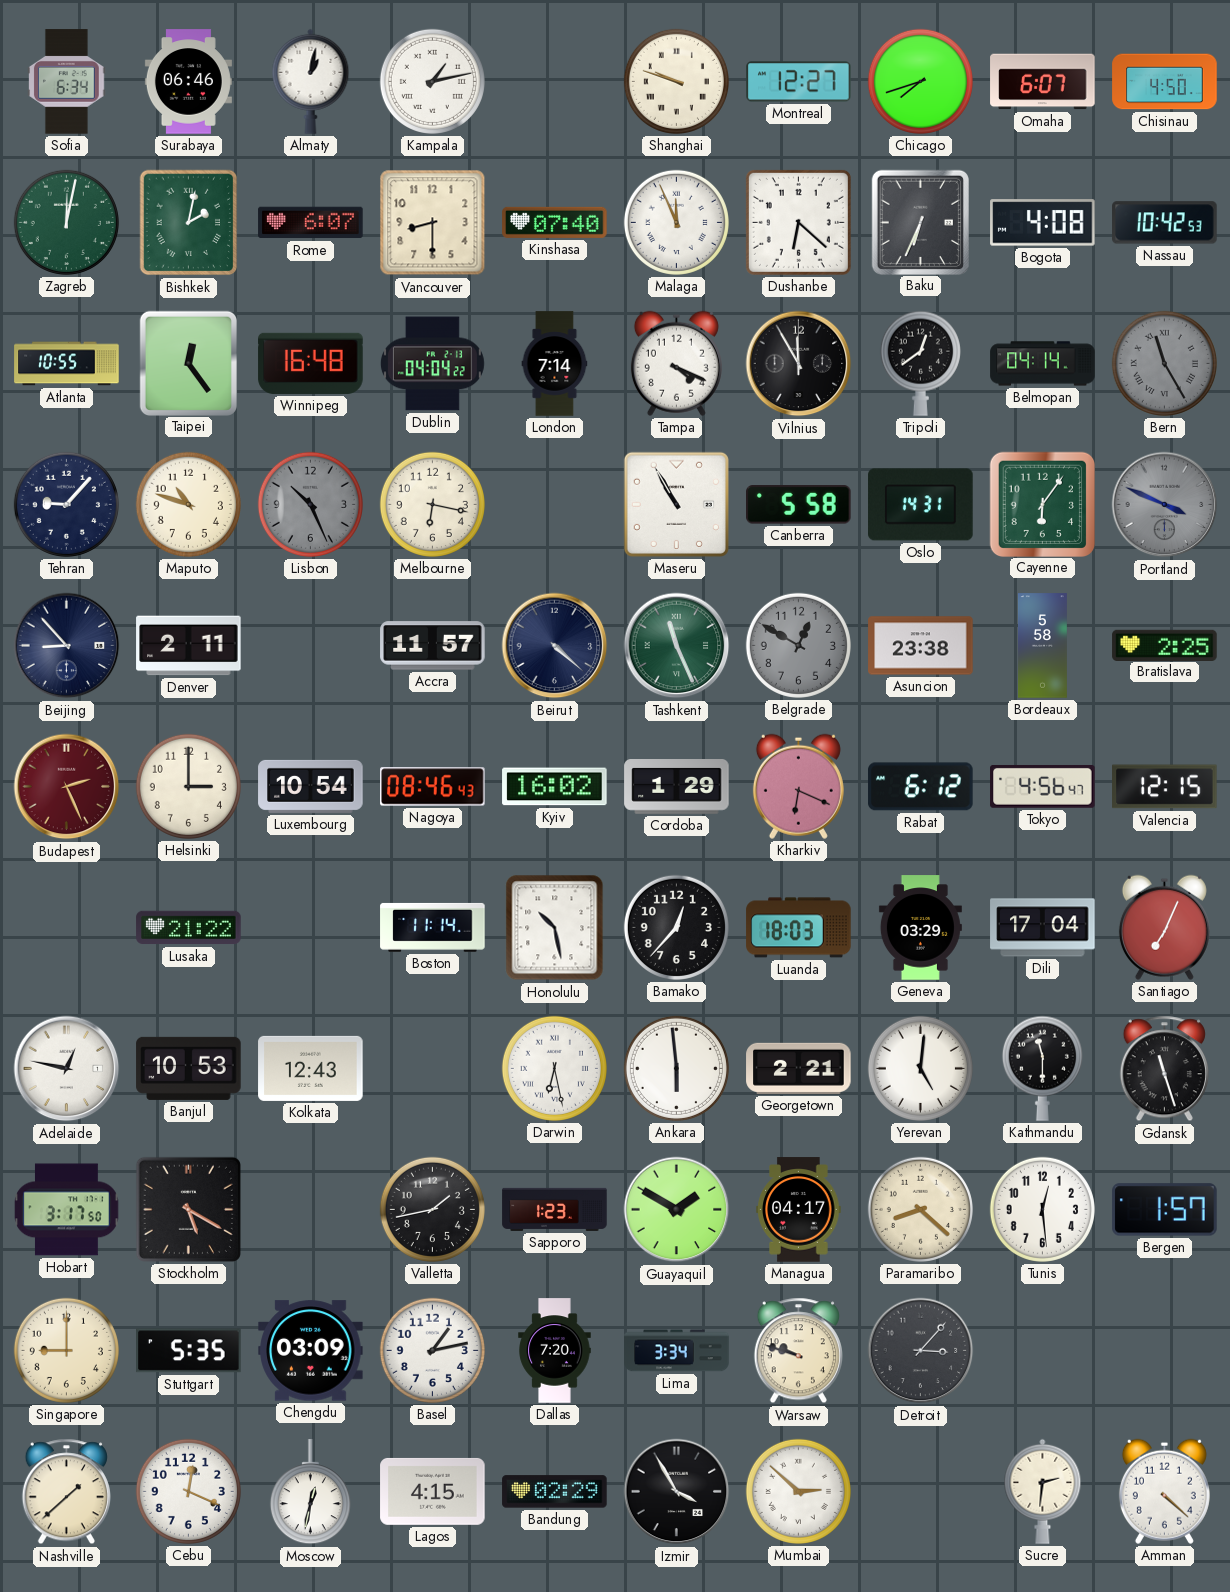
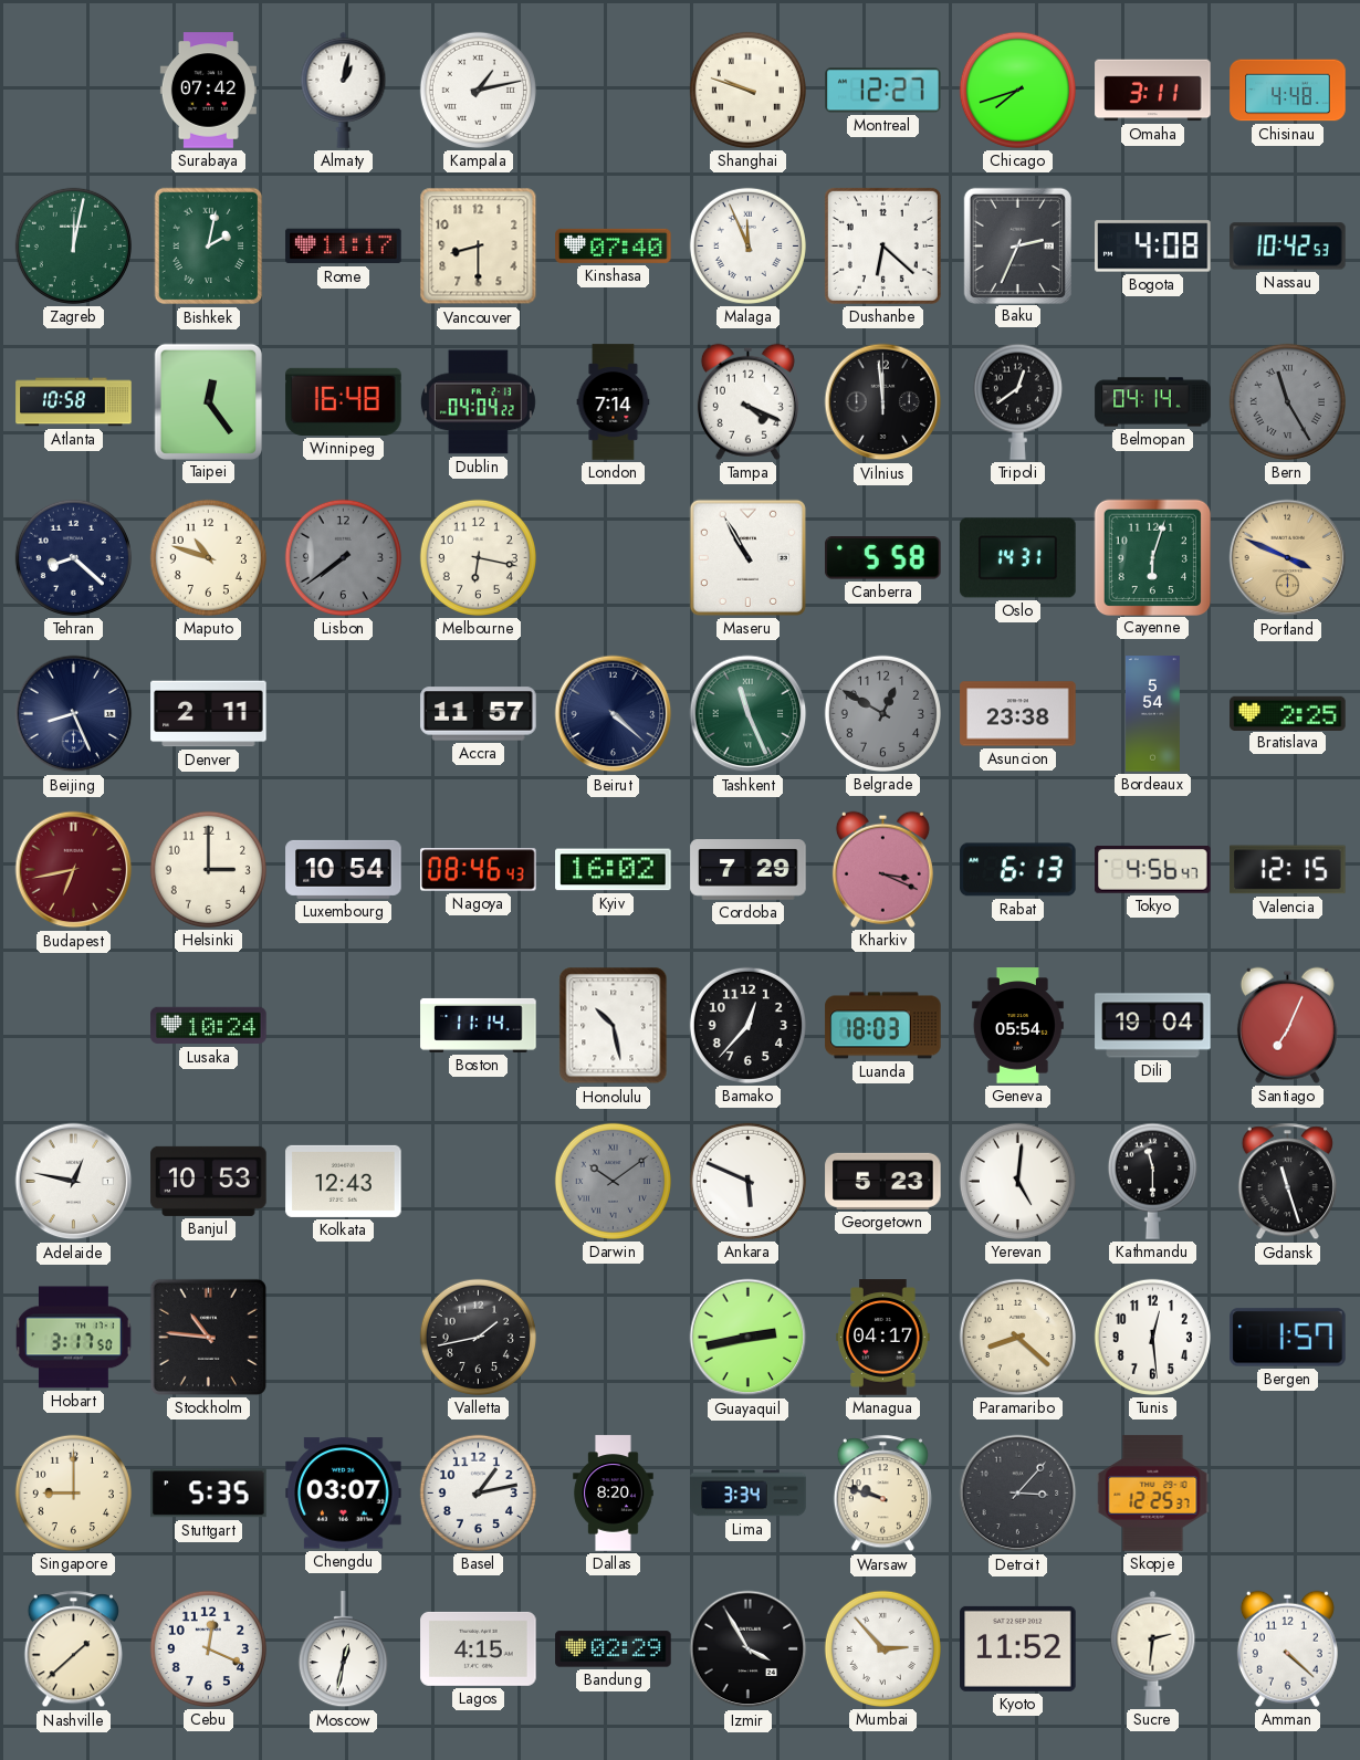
Sofia: 6:34 -> none (67, 82)
Surabaya: 06:46 -> 07:42 (208, 91)
Omaha: 6:07 -> 3:11 (1153, 91)
Chisinau: 4:50 -> 4:48 (1288, 91)
Rome: 6:07 -> 11:17 (344, 247)
Baku: 6:34 -> 2:34 (1017, 245)
Atlanta: 10:55 -> 10:58 (74, 402)
Vilnius: 11:55 -> 11:59 (883, 402)
Tehran: 9:07 -> 8:22 (73, 557)
Lisbon: 10:26 -> 7:39 (343, 557)
Cayenne: 6:06 -> 6:03 (1152, 557)
Portland dial: grey -> champagne (1288, 558)
Beijing: 8:53 -> 8:26 (74, 714)
Bordeaux: 5:58 -> 5:54 (1152, 714)
Budapest: 2:26 -> 6:43 (74, 870)
Cordoba: 1:29 -> 7:29 (749, 870)
Kharkiv: 6:19 -> 3:19 (882, 869)
Rabat: 6:12 -> 6:13 (1018, 870)
Lusaka: 21:22 -> 10:24 (209, 1026)
Geneva: 03:29 -> 05:54 (1017, 1026)
Dili: 17:04 -> 19:04 (1153, 1026)
Darwin: 6:28 -> 10:09 (613, 1181)
Darwin dial: white -> grey (613, 1181)
Ankara: 5:59 -> 5:49 (747, 1181)
Georgetown: 2:21 -> 5:23 (883, 1181)
Stockholm: 5:20 -> 10:46 (208, 1337)
Sapporo: 1:23 -> none (555, 1209)
Guayaquil: 1:50 -> 2:43 (749, 1338)
Chengdu: 03:09 -> 03:07 (344, 1494)
Dallas: 7:20 -> 8:20 (614, 1494)
Skopje: none -> 12:25 (1153, 1494)
Mumbai: 2:52 -> 2:53 (882, 1648)
Kyoto: none -> 11:52 (1018, 1648)
